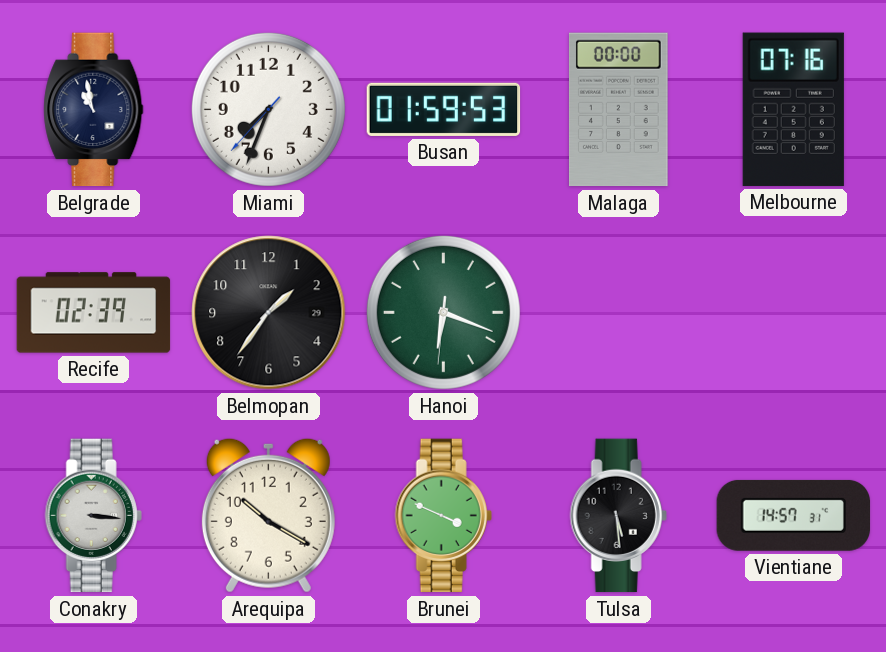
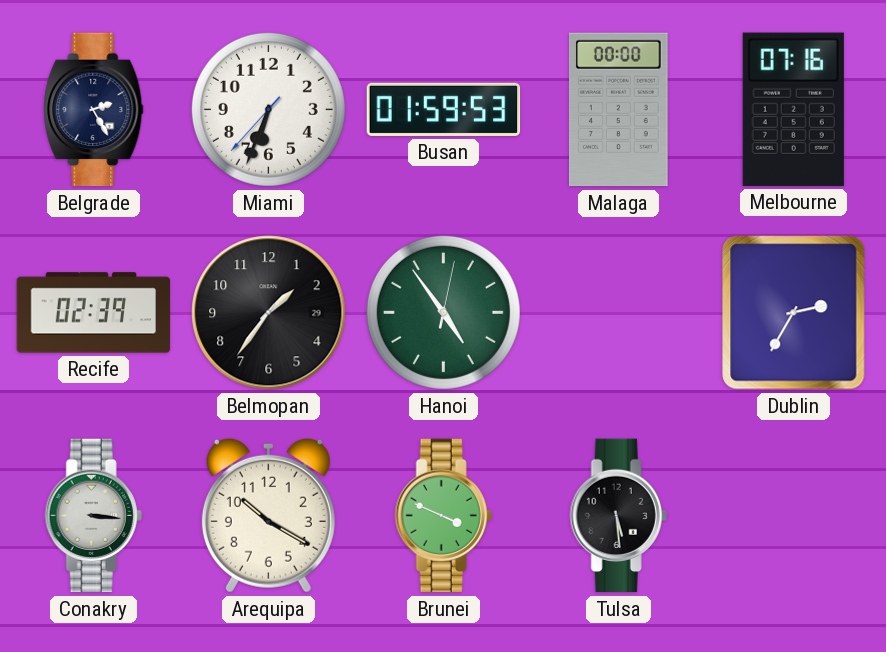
Belgrade: 10:58 -> 2:25 (94, 110)
Miami: 7:33 -> 6:33 (268, 109)
Hanoi: 6:18 -> 4:54 (443, 312)
Dublin: none -> 2:35 (794, 313)
Vientiane: 14:57 -> none (794, 515)
